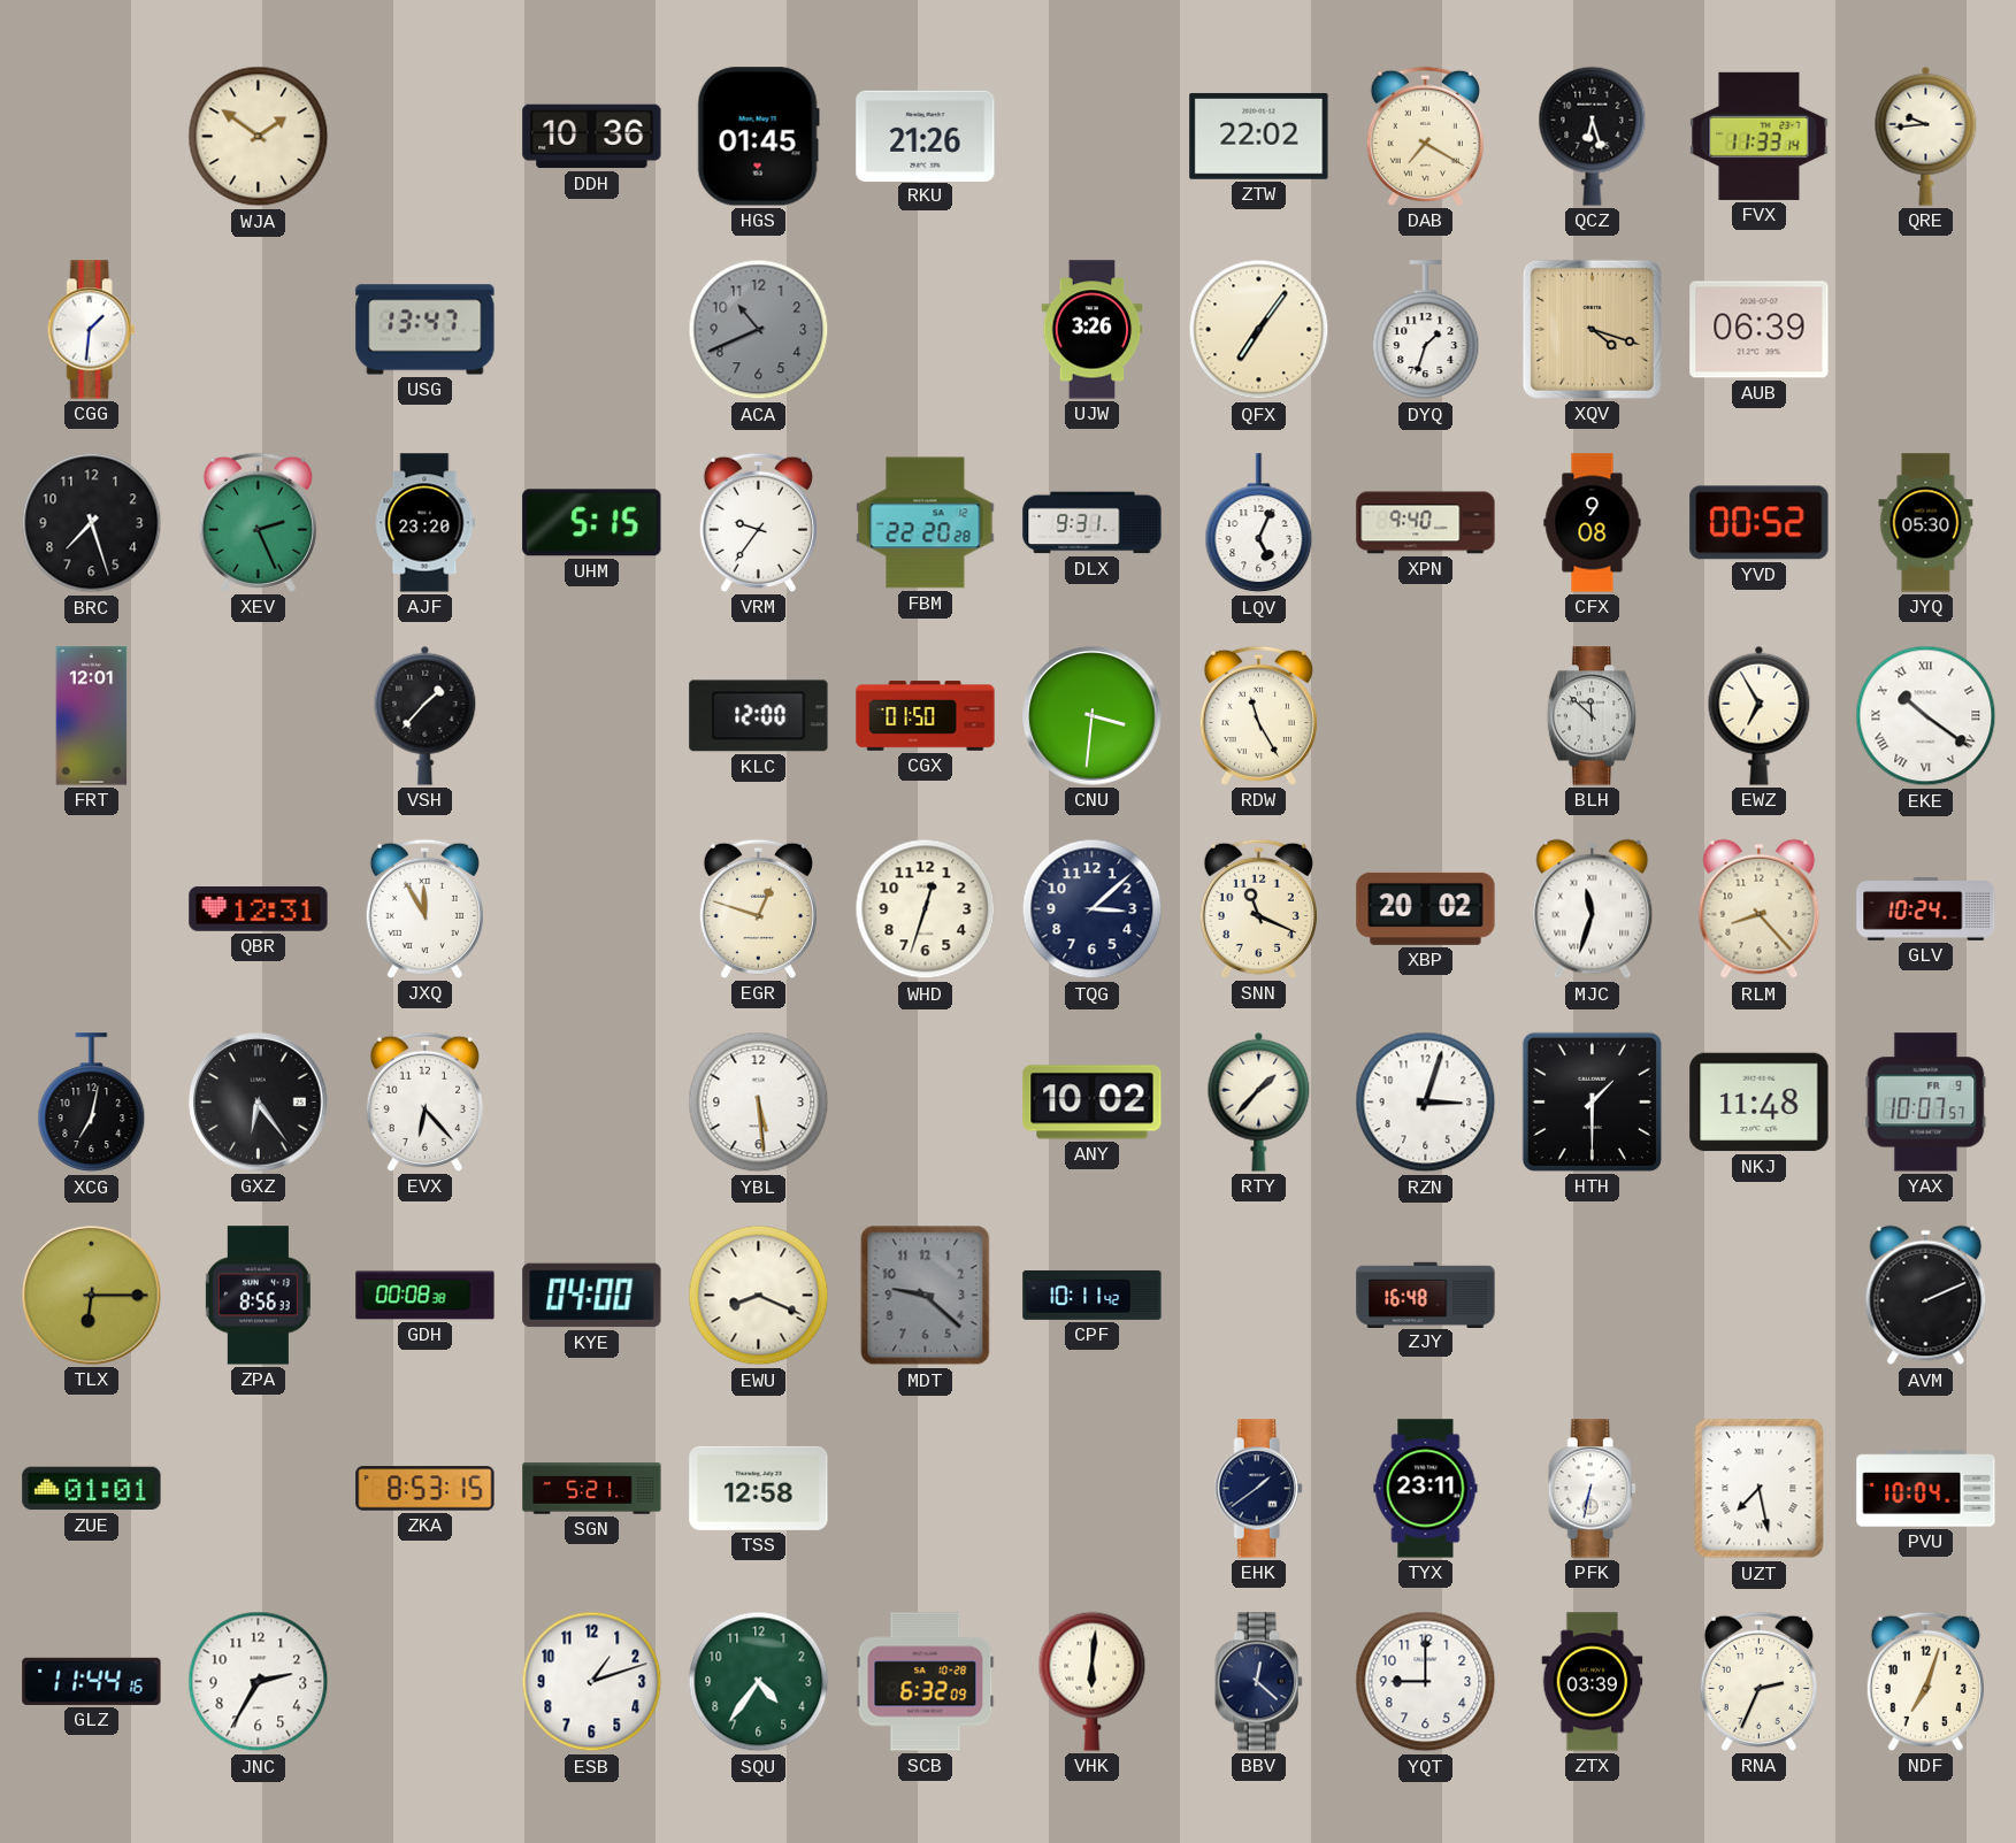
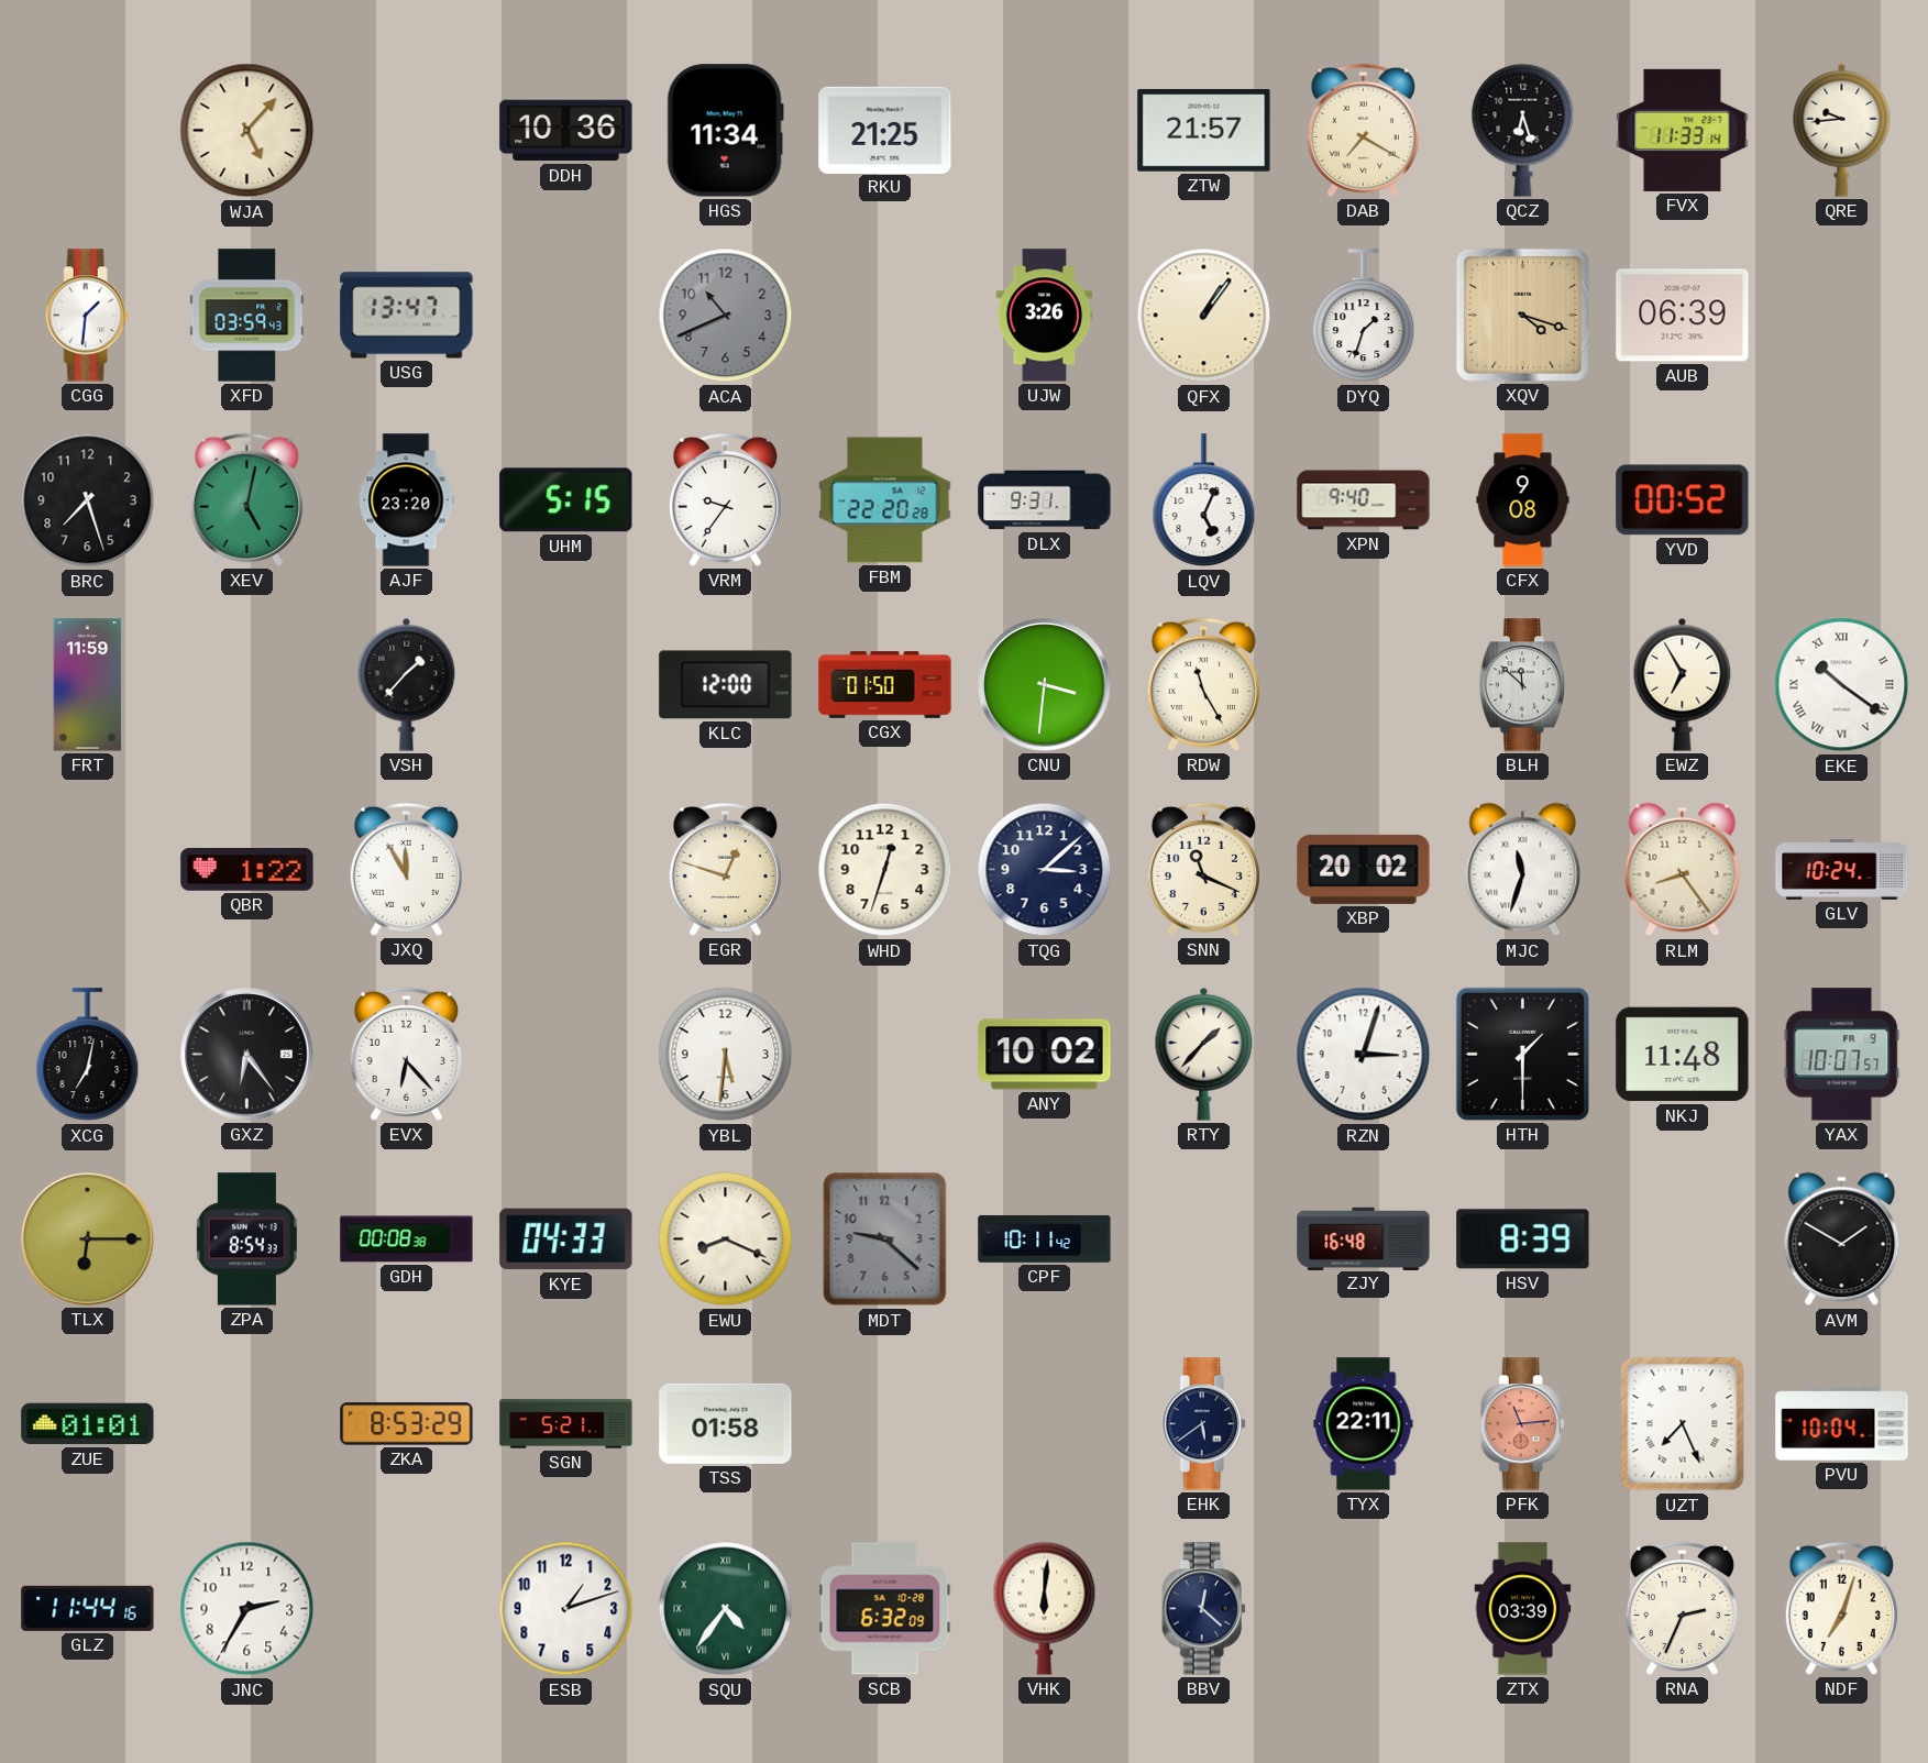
WJA: 1:51 -> 5:07 (247, 131)
HGS: 01:45 -> 11:34 (725, 131)
RKU: 21:26 -> 21:25 (885, 130)
ZTW: 22:02 -> 21:57 (1204, 130)
XFD: none -> 03:59 (247, 316)
QFX: 7:06 -> 1:06 (1204, 316)
XEV: 2:26 -> 5:02 (246, 499)
JYQ: 05:30 -> none (1926, 523)
FRT: 12:01 -> 11:59 (88, 685)
QBR: 12:31 -> 1:22 (247, 870)
RLM: 8:23 -> 8:24 (1683, 870)
YBL: 5:29 -> 5:31 (726, 1055)
ZPA: 8:56 -> 8:54 (246, 1239)
KYE: 04:00 -> 04:33 (566, 1239)
HSV: none -> 8:39 (1523, 1239)
AVM: 2:11 -> 1:50 (1842, 1239)
ZKA: 8:53:15 -> 8:53:29 (407, 1424)
TSS: 12:58 -> 01:58 (726, 1423)
EHK: 1:39 -> 5:39 (1203, 1424)
TYX: 23:11 -> 22:11 (1364, 1424)
PFK: 6:32 -> 11:14 (1522, 1424)
PFK dial: white -> salmon (1522, 1424)
UZT: 7:28 -> 7:26 (1683, 1424)
SQU numerals: Arabic -> Roman (726, 1609)
YQT: 9:00 -> none (1426, 1682)
